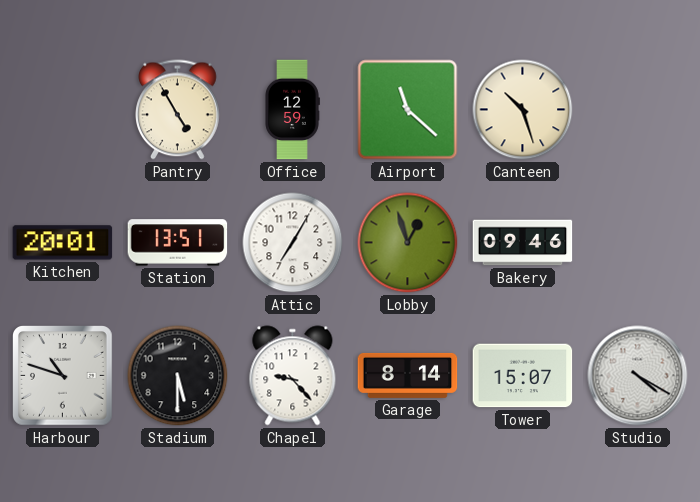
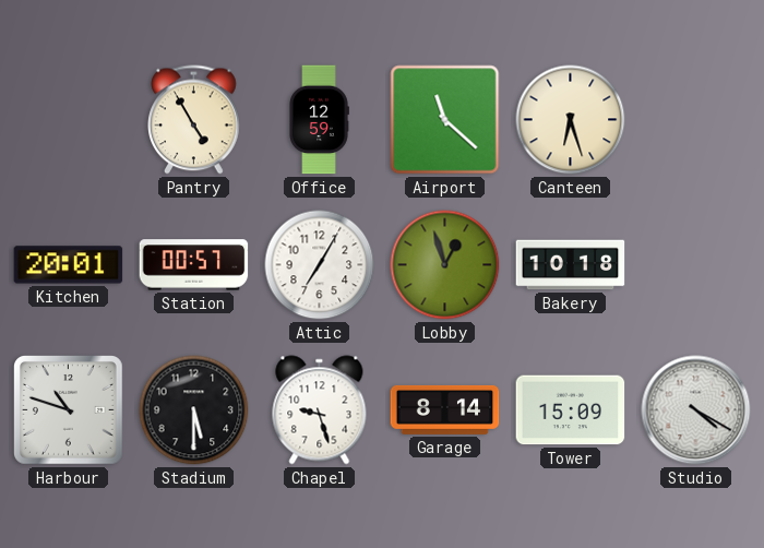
Canteen: 10:27 -> 6:27 (571, 120)
Station: 13:51 -> 00:57 (194, 265)
Bakery: 09:46 -> 10:18 (571, 265)
Chapel: 9:23 -> 9:27 (320, 410)
Tower: 15:07 -> 15:09 (571, 410)
